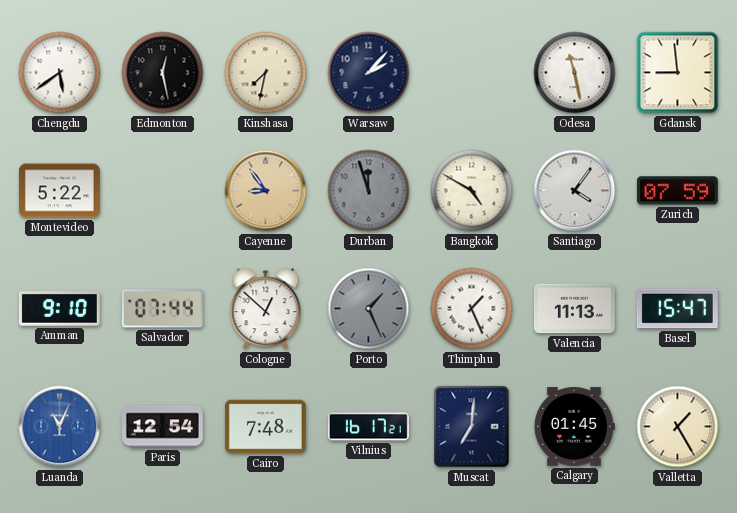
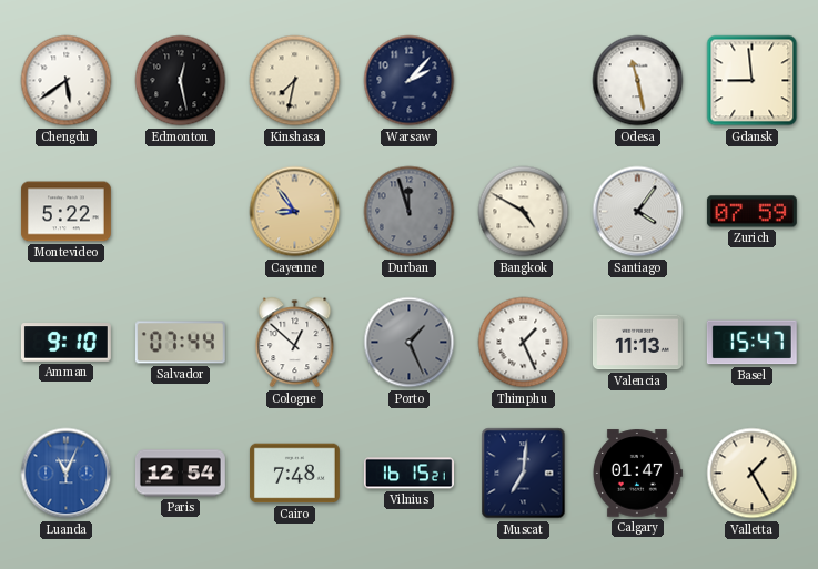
Vilnius: 16:17 -> 16:15 (408, 474)
Calgary: 01:45 -> 01:47 (637, 474)
